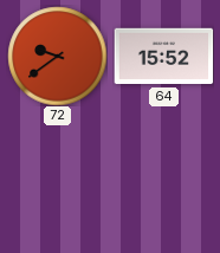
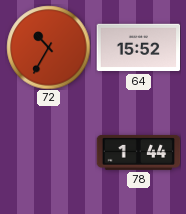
72: 9:39 -> 10:35 (48, 47)
78: none -> 1:44 (138, 152)
